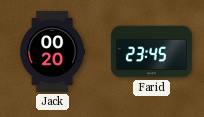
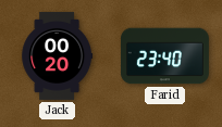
Farid: 23:45 -> 23:40 (164, 56)
